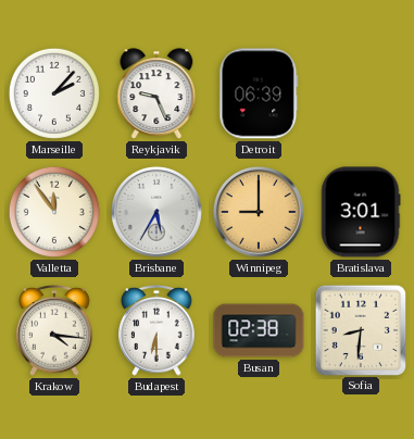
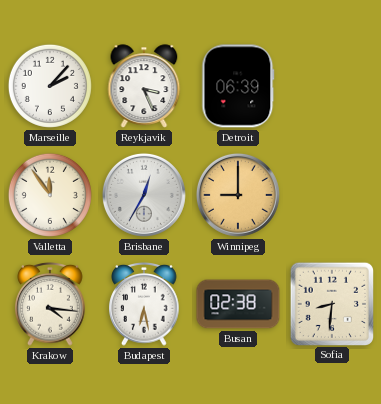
Reykjavik: 9:26 -> 3:26 (144, 86)
Brisbane: 5:35 -> 12:35 (144, 195)
Bratislava: 3:01 -> none (361, 212)
Budapest: 6:30 -> 6:28 (144, 305)
